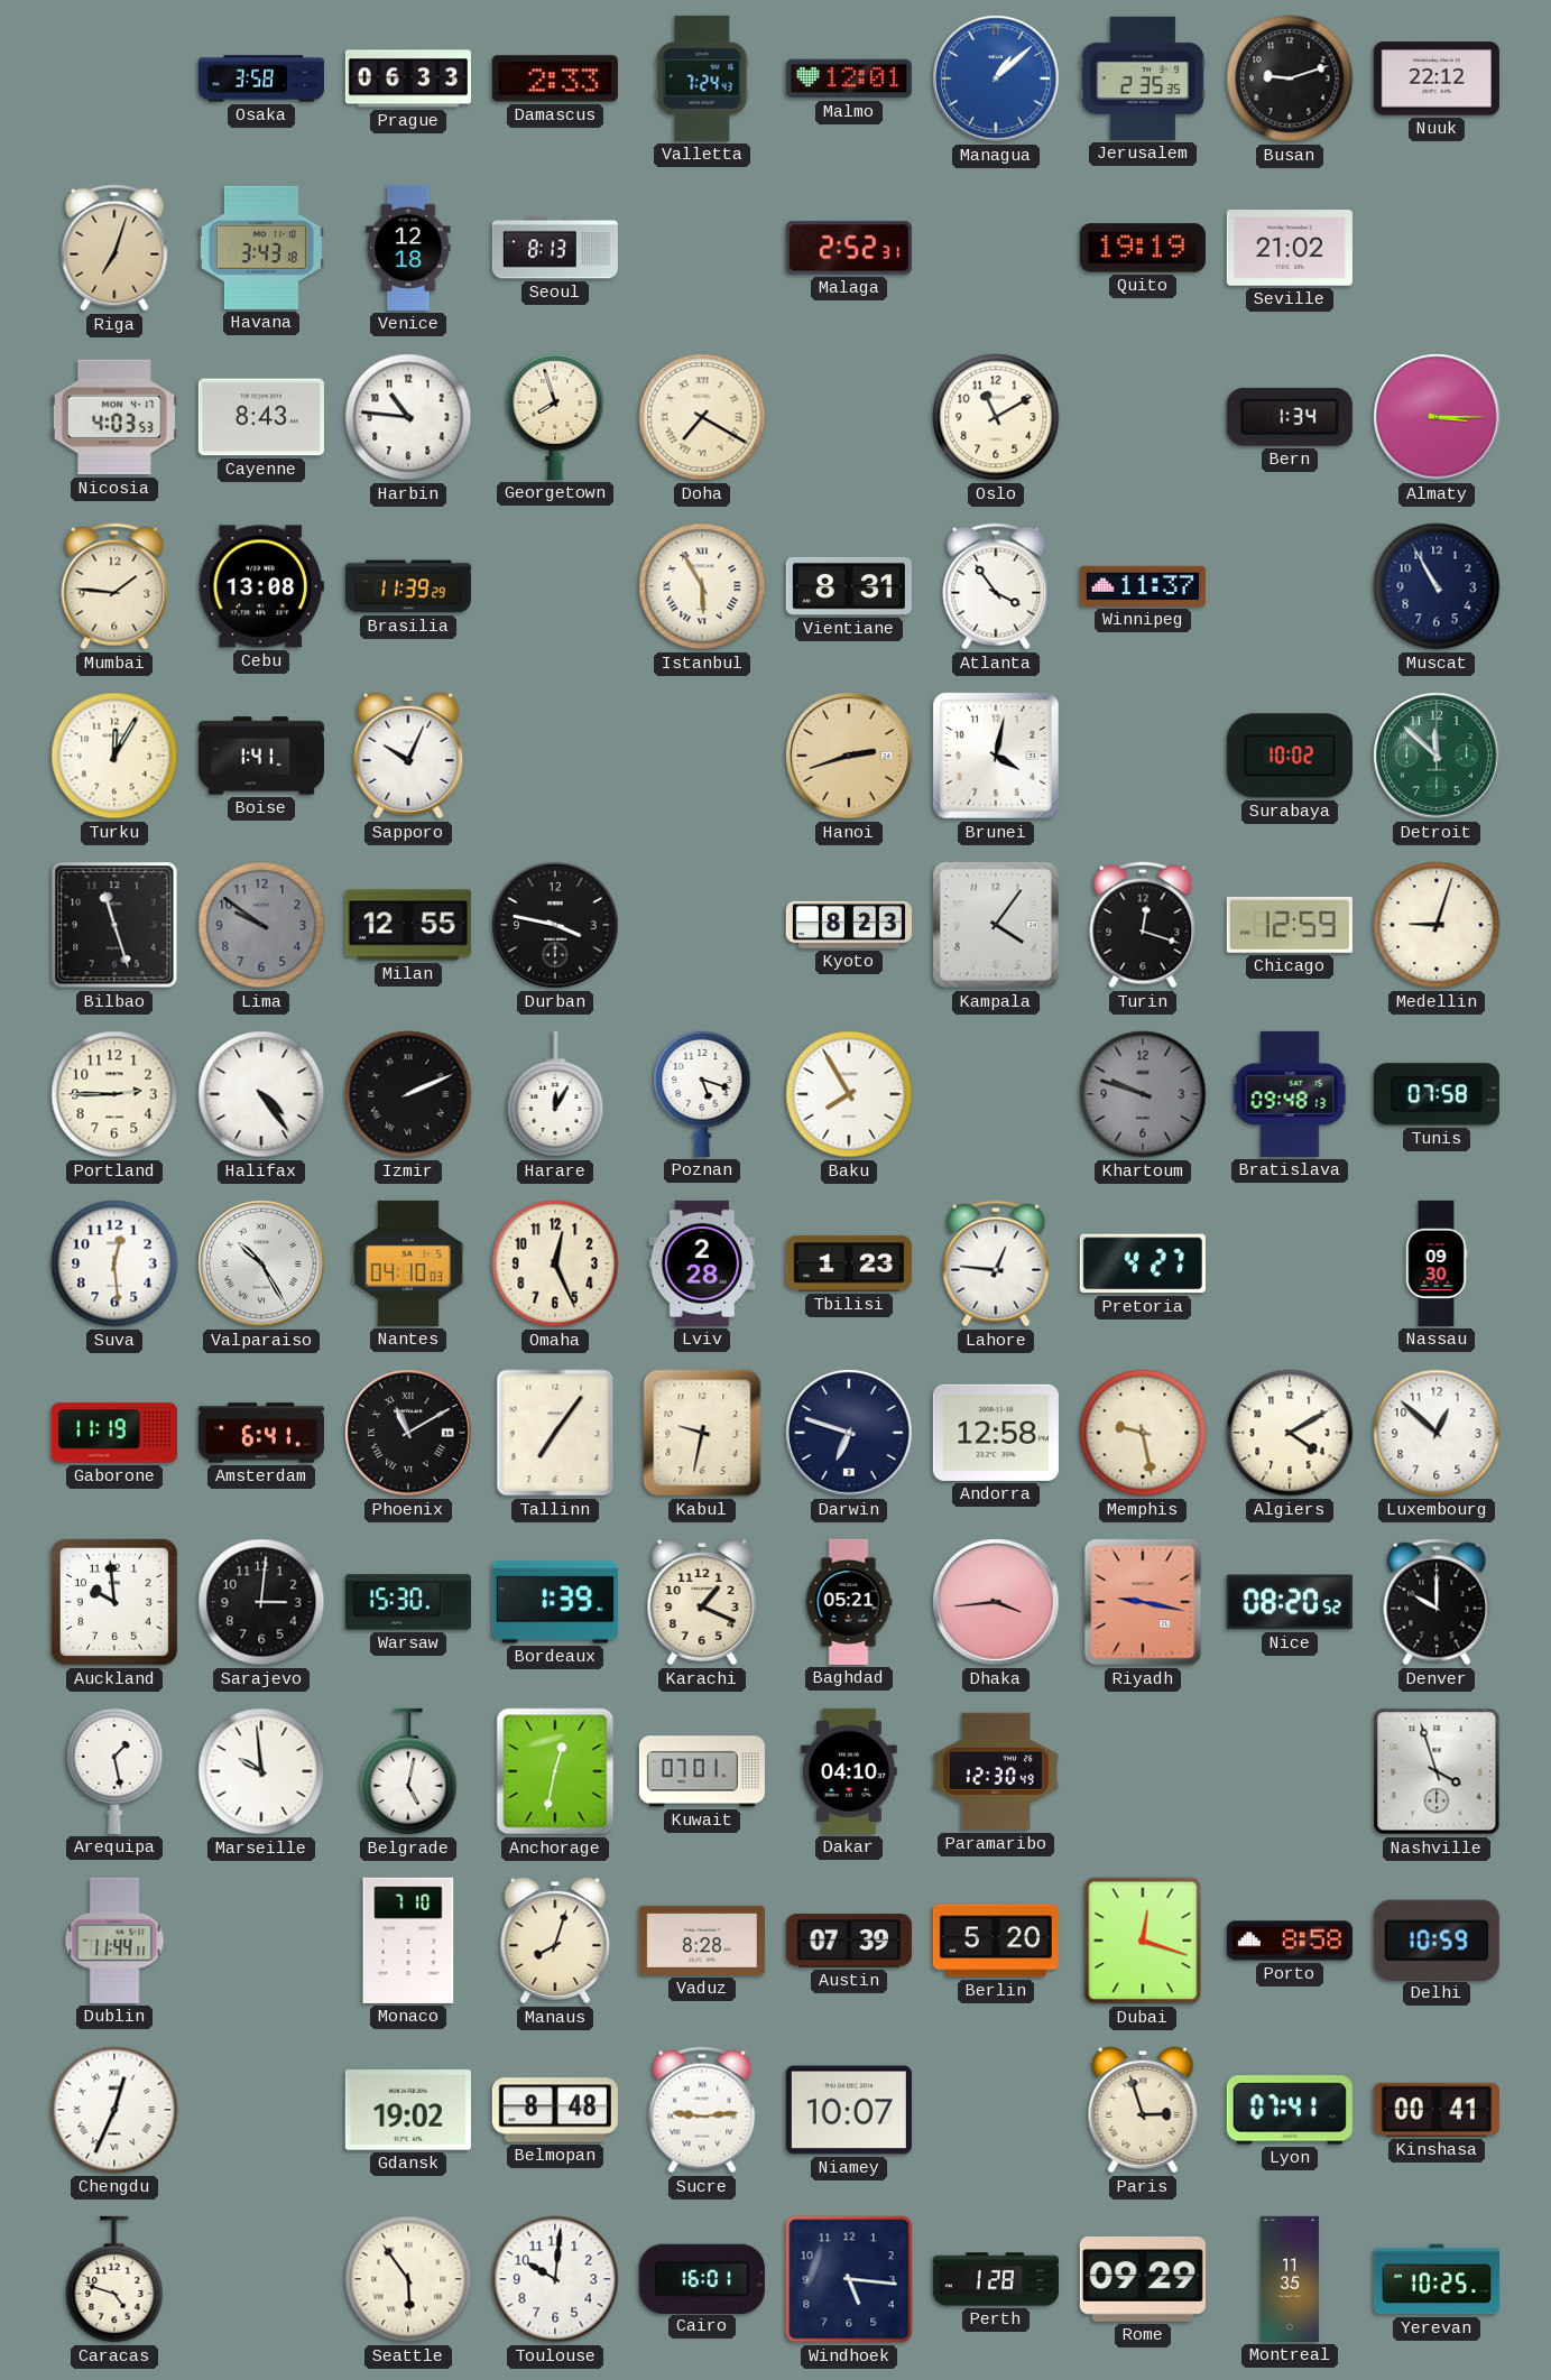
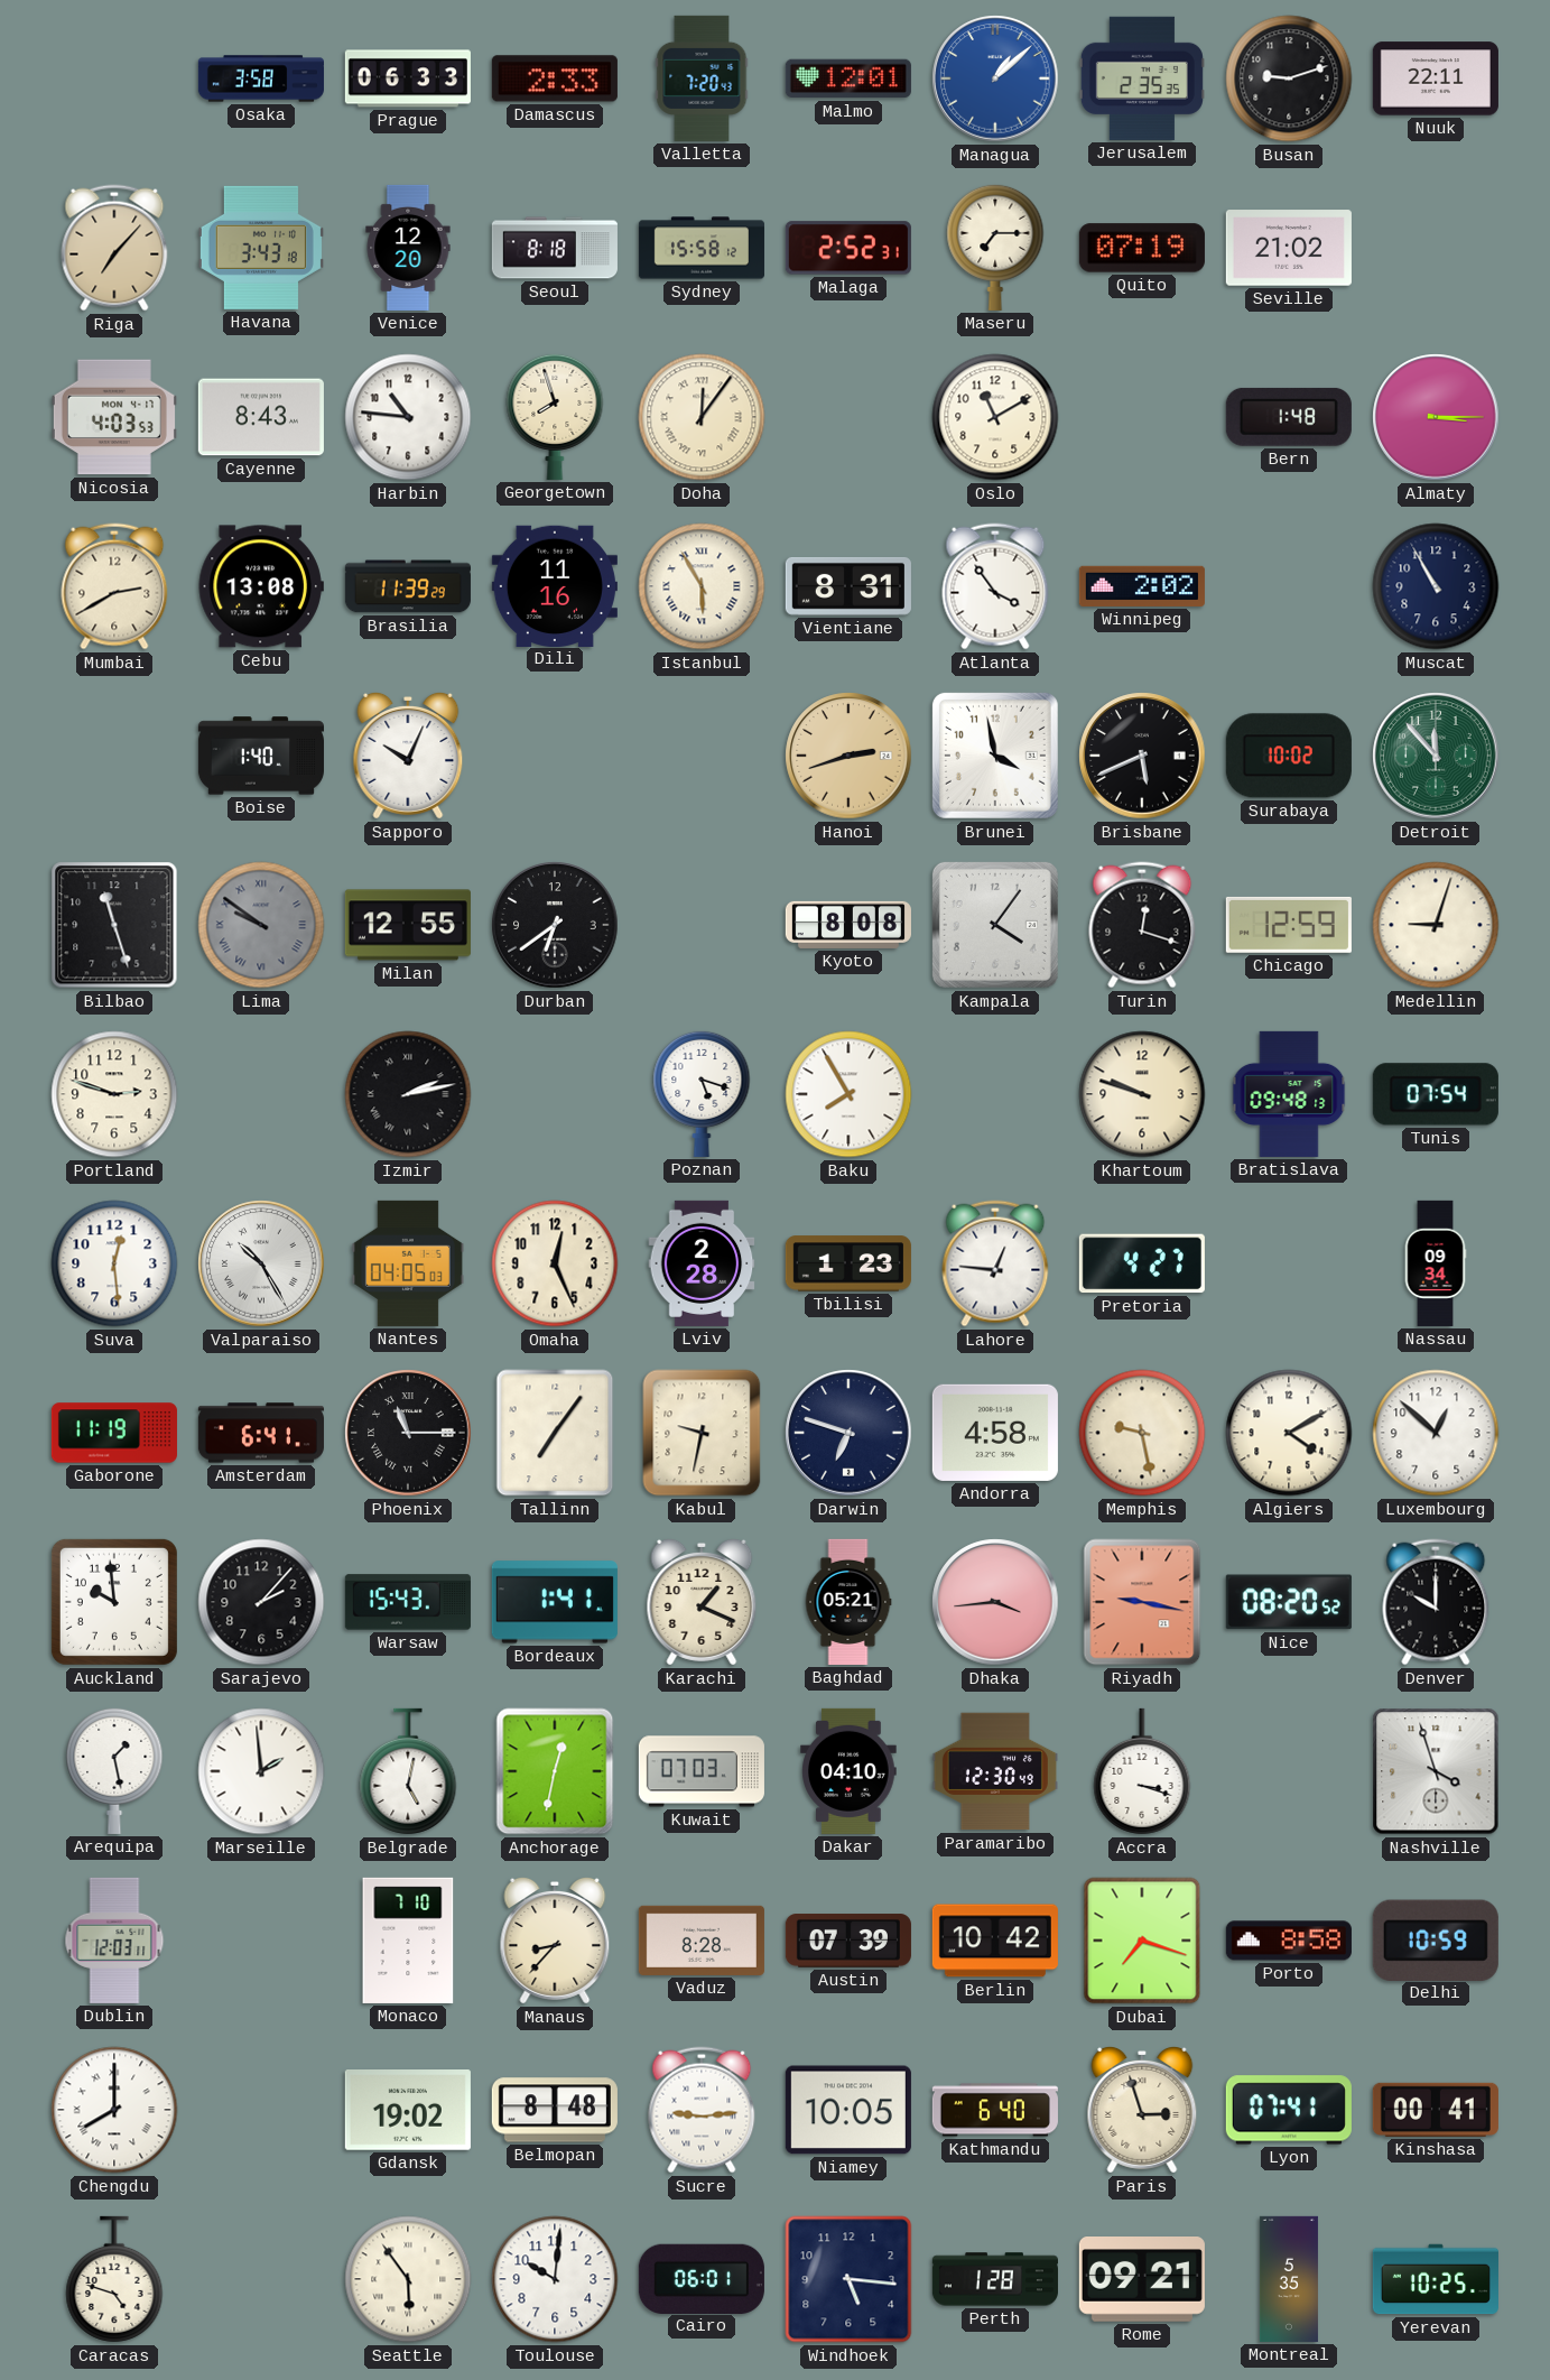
Valletta: 7:24 -> 7:20 (702, 78)
Nuuk: 22:12 -> 22:11 (1436, 78)
Riga: 7:03 -> 7:07 (114, 248)
Venice: 12:18 -> 12:20 (408, 248)
Seoul: 8:13 -> 8:18 (555, 248)
Sydney: none -> 15:58 (702, 248)
Maseru: none -> 7:15 (995, 247)
Quito: 19:19 -> 07:19 (1142, 248)
Doha: 7:20 -> 12:06 (702, 417)
Bern: 1:34 -> 1:48 (1289, 417)
Mumbai: 1:46 -> 2:40 (114, 586)
Dili: none -> 11:16 (555, 585)
Winnipeg: 11:37 -> 2:02 (1142, 586)
Turku: 12:05 -> none (114, 756)
Boise: 1:41 -> 1:40 (261, 756)
Brunei: 4:02 -> 3:58 (995, 756)
Brisbane: none -> 5:41 (1142, 756)
Detroit: 11:52 -> 11:53 (1436, 756)
Lima numerals: Arabic -> Roman (261, 925)
Durban: 3:47 -> 6:39 (555, 925)
Kyoto: 8:23 -> 8:08 (848, 925)
Portland: 2:45 -> 2:48 (114, 1094)
Halifax: 4:24 -> none (261, 1094)
Izmir: 2:11 -> 2:13 (408, 1094)
Harare: 12:05 -> none (555, 1094)
Khartoum dial: grey -> cream (1142, 1094)
Tunis: 07:58 -> 07:54 (1436, 1094)
Nantes: 04:10 -> 04:05 (408, 1263)
Nassau: 09:30 -> 09:34 (1436, 1263)
Phoenix: 11:10 -> 11:15 (408, 1433)
Andorra: 12:58 -> 4:58 (995, 1433)
Sarajevo: 3:01 -> 2:07 (261, 1602)
Warsaw: 15:30 -> 15:43 (408, 1602)
Bordeaux: 1:39 -> 1:41 (555, 1602)
Marseille: 9:59 -> 1:59 (261, 1771)
Kuwait: 07:01 -> 07:03 (702, 1771)
Accra: none -> 3:18 (1142, 1771)
Dublin: 11:44 -> 12:03 (114, 1941)
Manaus: 8:03 -> 8:37 (555, 1942)
Berlin: 5:20 -> 10:42 (995, 1941)
Dubai: 12:18 -> 7:18 (1142, 1941)
Chengdu: 12:34 -> 8:00 (114, 2110)
Niamey: 10:07 -> 10:05 (848, 2110)
Kathmandu: none -> 6:40 (995, 2110)
Cairo: 16:01 -> 06:01 (702, 2278)
Rome: 09:29 -> 09:21 (1142, 2280)
Montreal: 11:35 -> 5:35 (1289, 2279)
